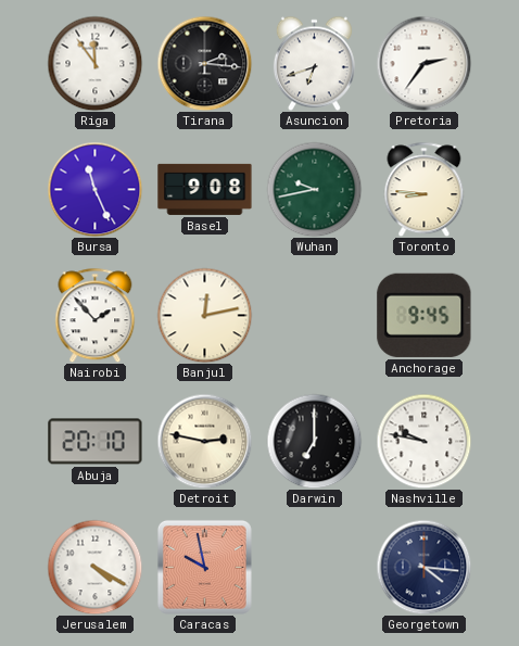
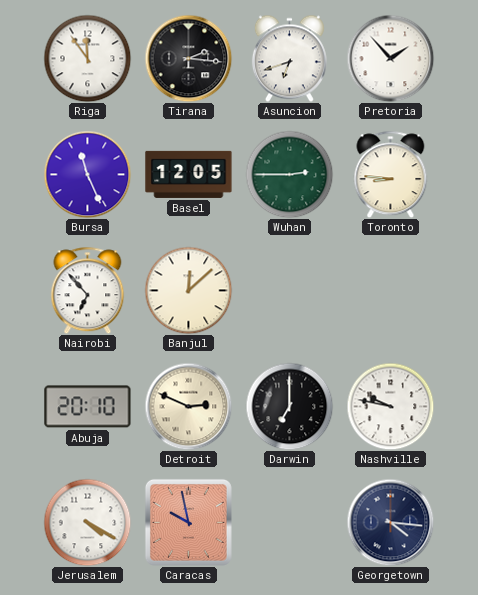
Pretoria: 2:36 -> 1:53 (390, 58)
Basel: 9:08 -> 12:05 (189, 174)
Wuhan: 9:43 -> 2:45 (289, 174)
Nairobi: 1:53 -> 6:53 (88, 290)
Banjul: 12:13 -> 12:08 (188, 290)
Anchorage: 9:45 -> none (425, 315)
Detroit: 2:47 -> 2:49 (188, 406)
